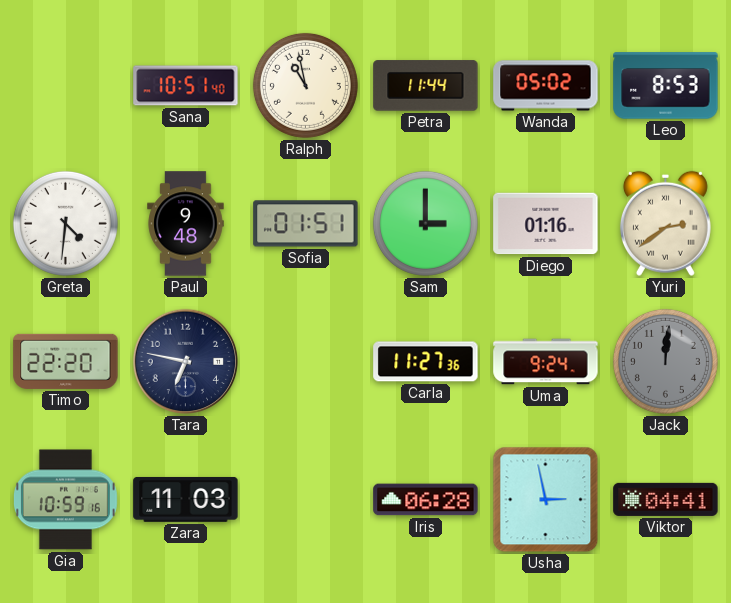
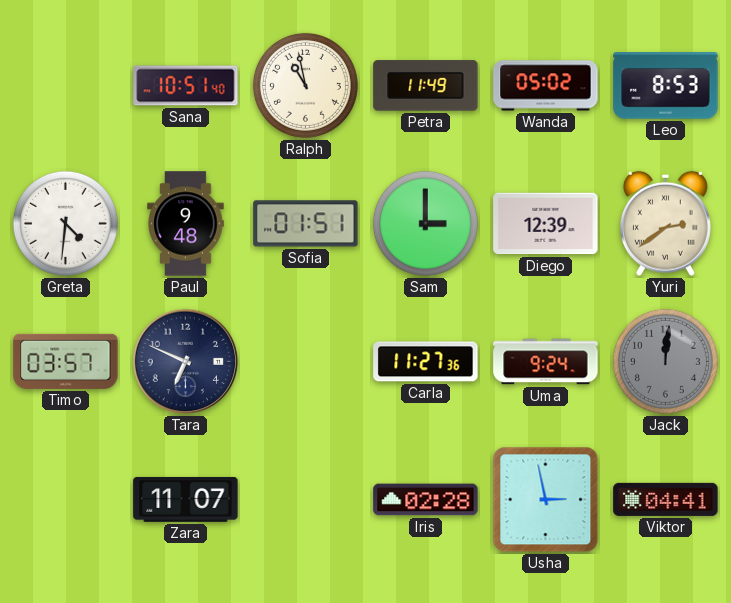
Petra: 11:44 -> 11:49 (426, 86)
Diego: 01:16 -> 12:39 (546, 224)
Timo: 22:20 -> 03:57 (66, 361)
Tara: 6:47 -> 6:49 (186, 362)
Gia: 10:59 -> none (65, 500)
Zara: 11:03 -> 11:07 (186, 499)
Iris: 06:28 -> 02:28 (426, 500)
